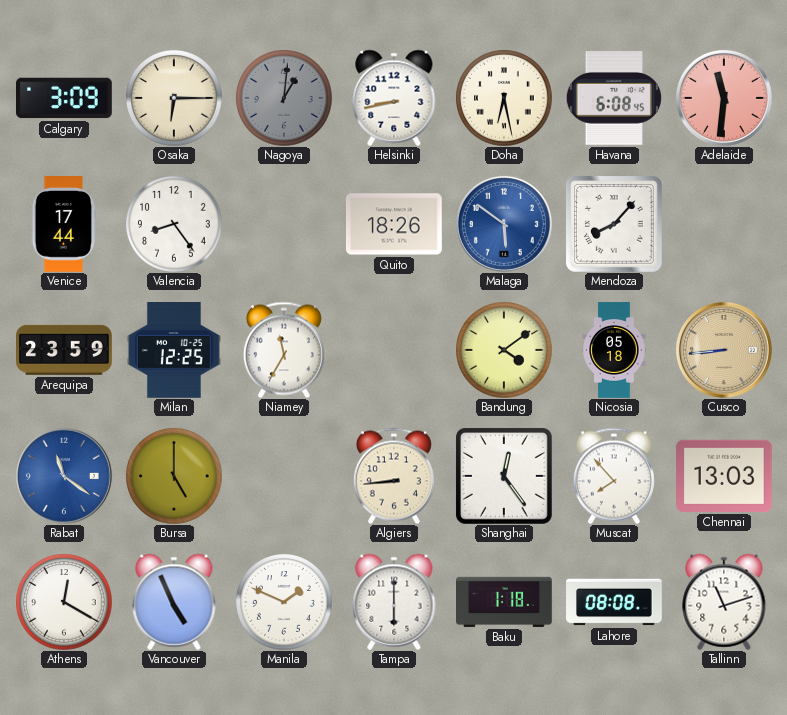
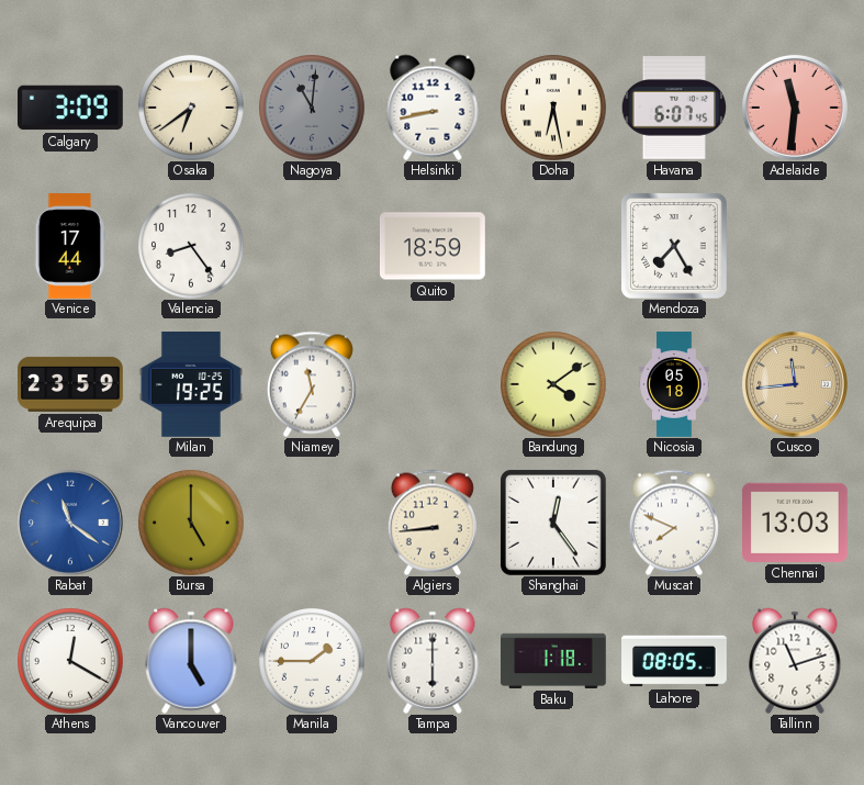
Osaka: 6:15 -> 6:39 (191, 108)
Nagoya: 1:01 -> 11:01 (312, 108)
Havana: 6:08 -> 6:07 (674, 108)
Quito: 18:26 -> 18:59 (434, 246)
Malaga: 5:51 -> none (504, 224)
Mendoza: 8:07 -> 7:25 (674, 246)
Milan: 12:25 -> 19:25 (191, 385)
Cusco: 8:44 -> 11:44 (795, 384)
Muscat: 7:53 -> 7:49 (674, 523)
Vancouver: 4:56 -> 5:00 (191, 661)
Manila: 1:49 -> 1:45 (312, 661)
Lahore: 08:08 -> 08:05 (674, 661)
